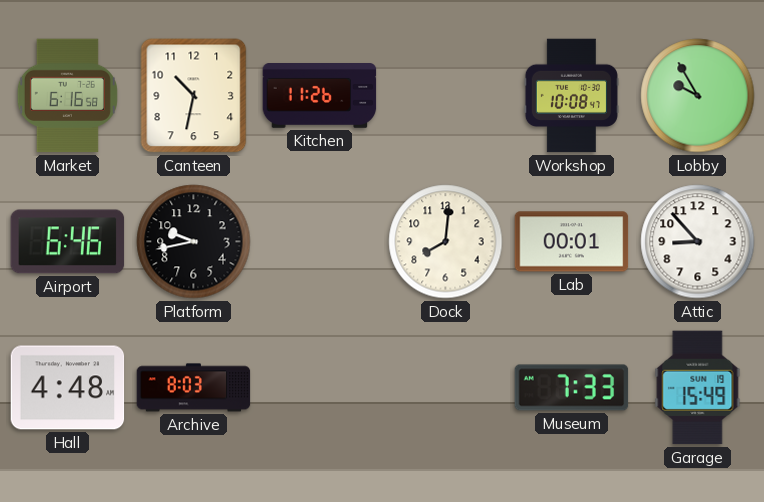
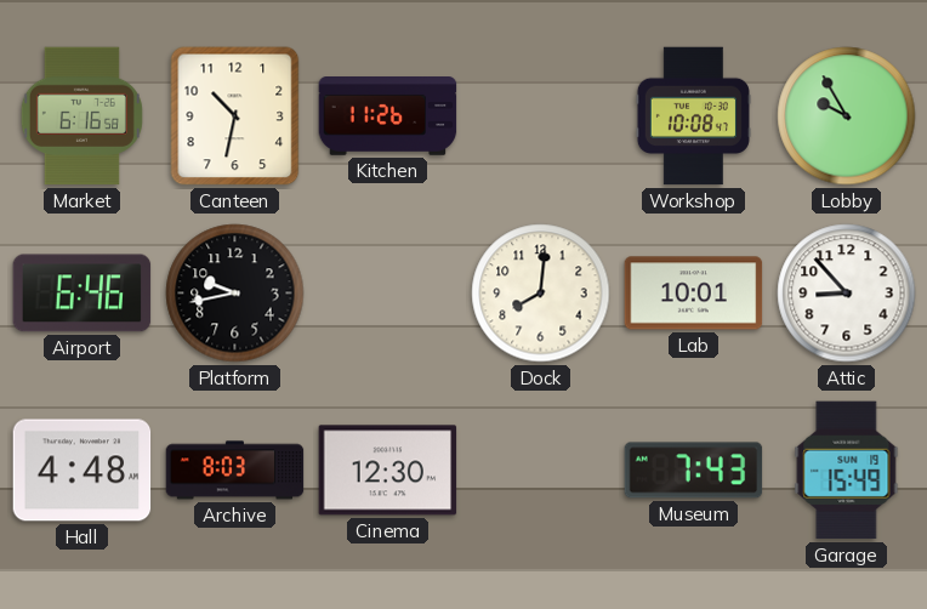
Lab: 00:01 -> 10:01 (694, 294)
Cinema: none -> 12:30 (388, 471)
Museum: 7:33 -> 7:43 (694, 471)
